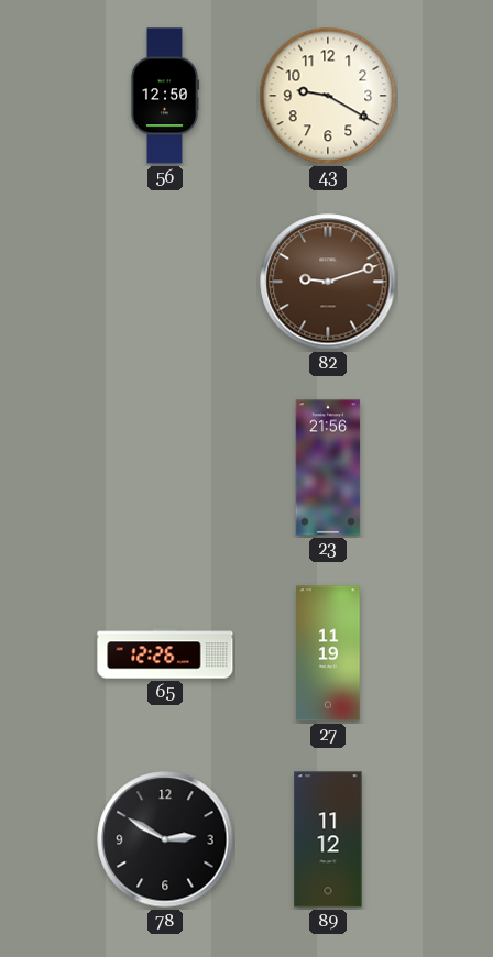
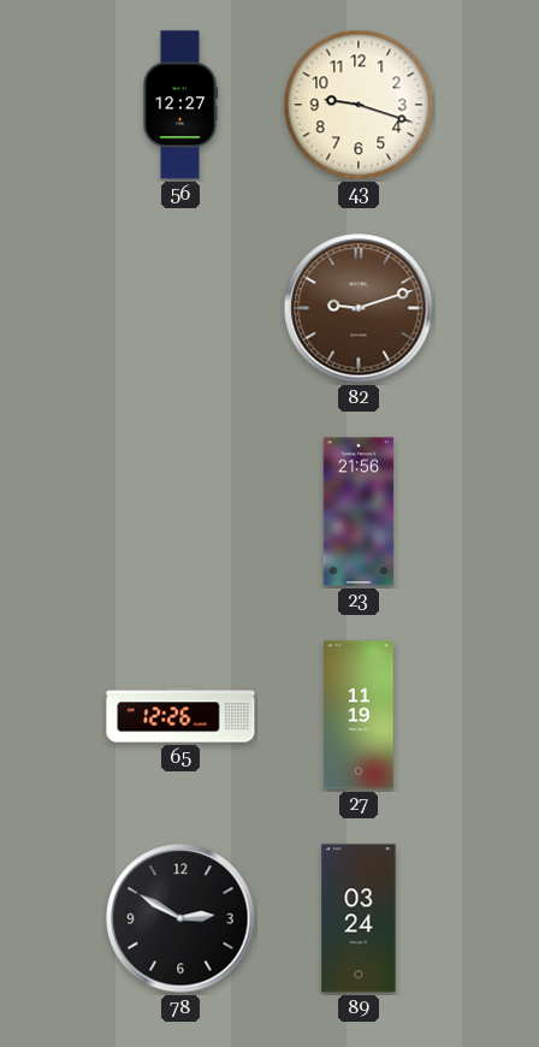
56: 12:50 -> 12:27 (180, 105)
43: 9:20 -> 9:18 (359, 105)
89: 11:12 -> 03:24 (359, 918)
